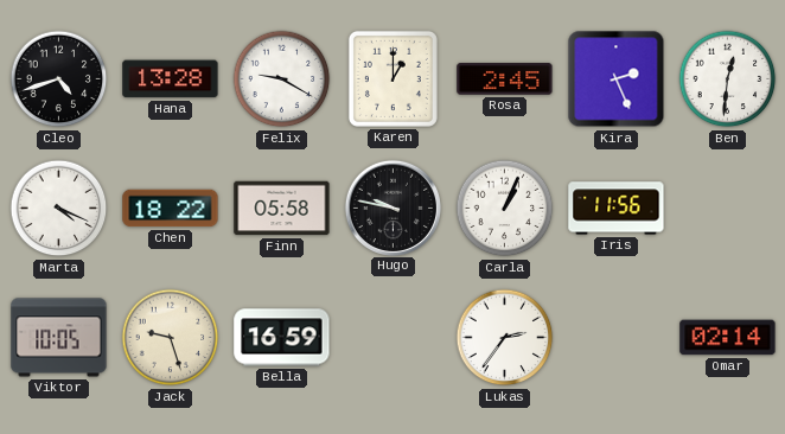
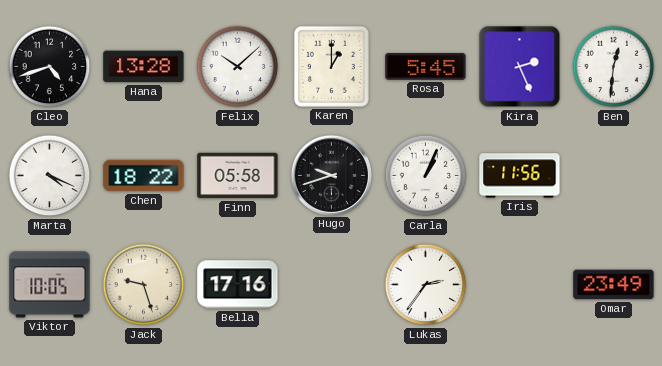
Felix: 9:20 -> 10:08 (238, 67)
Rosa: 2:45 -> 5:45 (426, 67)
Hugo: 9:47 -> 9:42 (331, 175)
Bella: 16:59 -> 17:16 (238, 285)
Omar: 02:14 -> 23:49 (614, 285)
